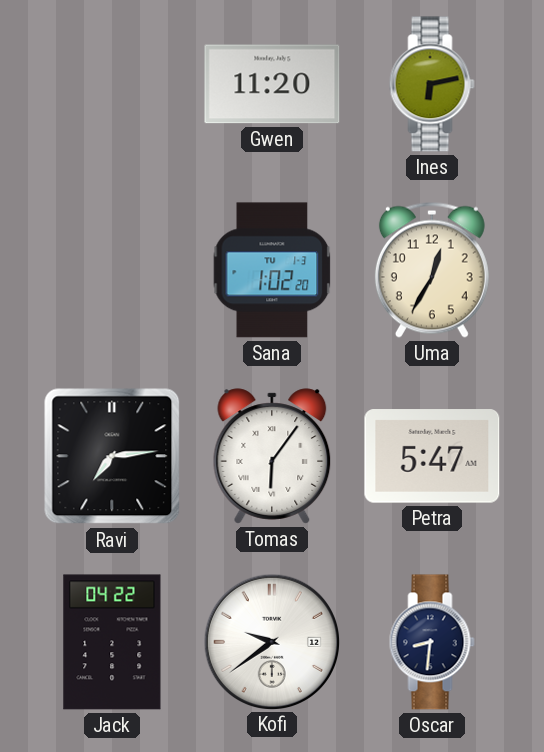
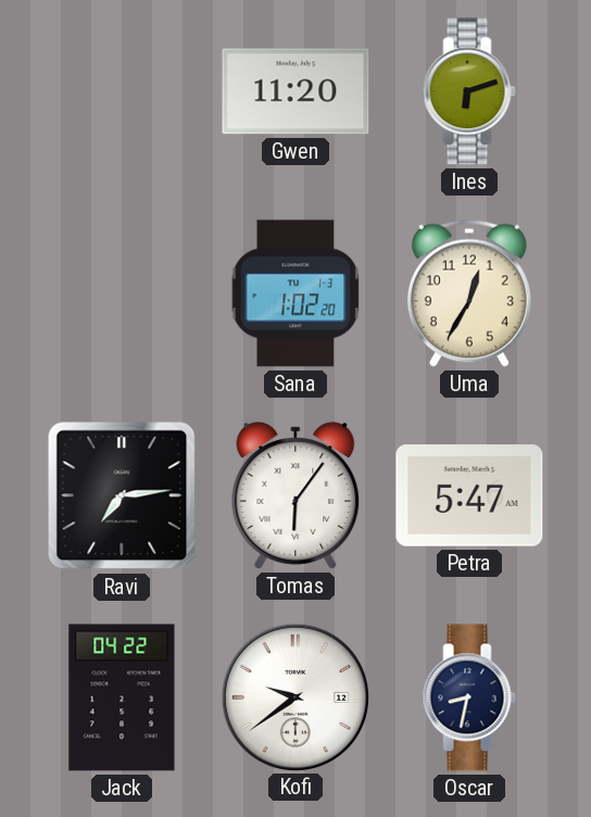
Ines: 6:13 -> 6:12 (469, 91)
Oscar: 8:31 -> 8:32 (469, 697)
